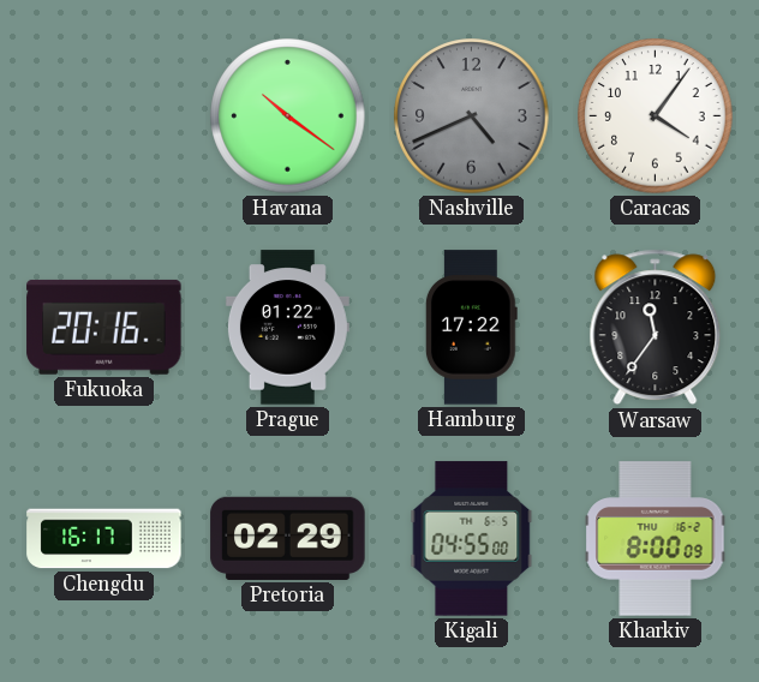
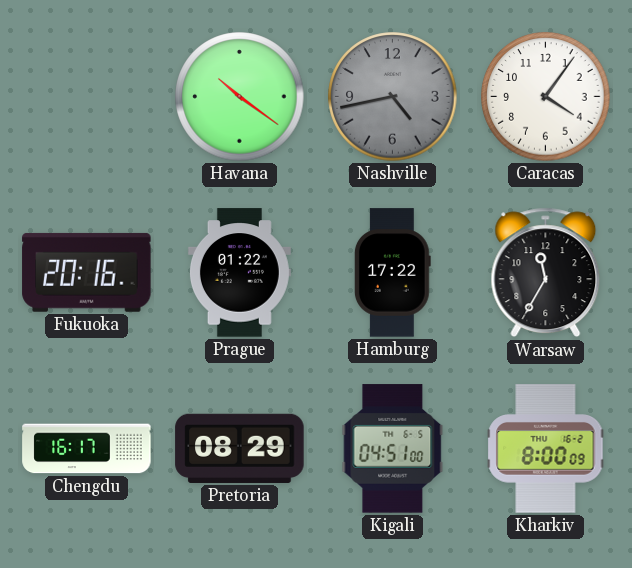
Nashville: 4:41 -> 4:43 (393, 97)
Warsaw: 11:36 -> 11:35 (546, 273)
Pretoria: 02:29 -> 08:29 (240, 448)
Kigali: 04:55 -> 04:51 (393, 449)
